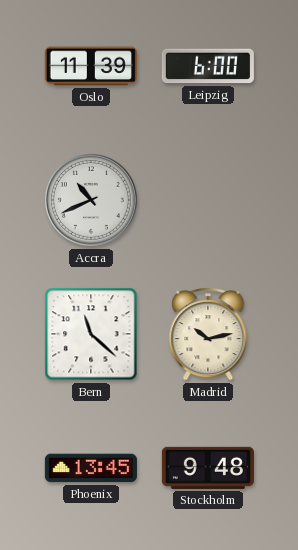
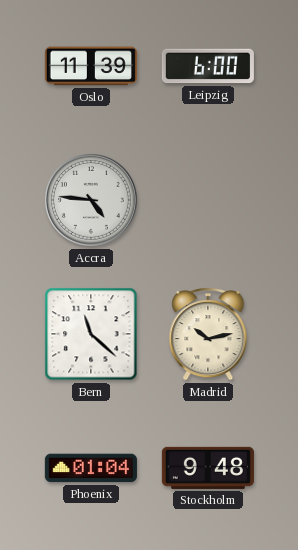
Accra: 10:41 -> 4:46 (91, 200)
Phoenix: 13:45 -> 01:04 (91, 468)
